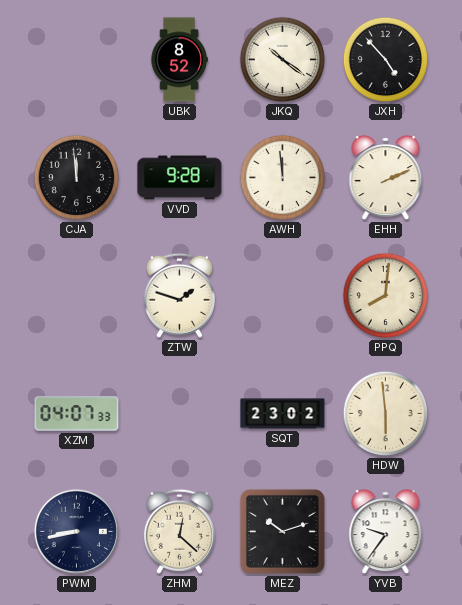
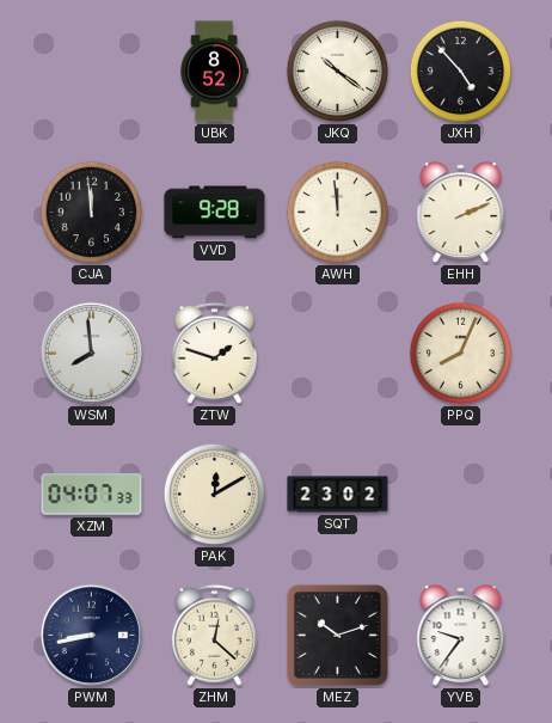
WSM: none -> 7:59 (91, 353)
PPQ: 8:01 -> 8:04 (461, 354)
PAK: none -> 12:10 (215, 495)
HDW: 5:59 -> none (386, 414)
